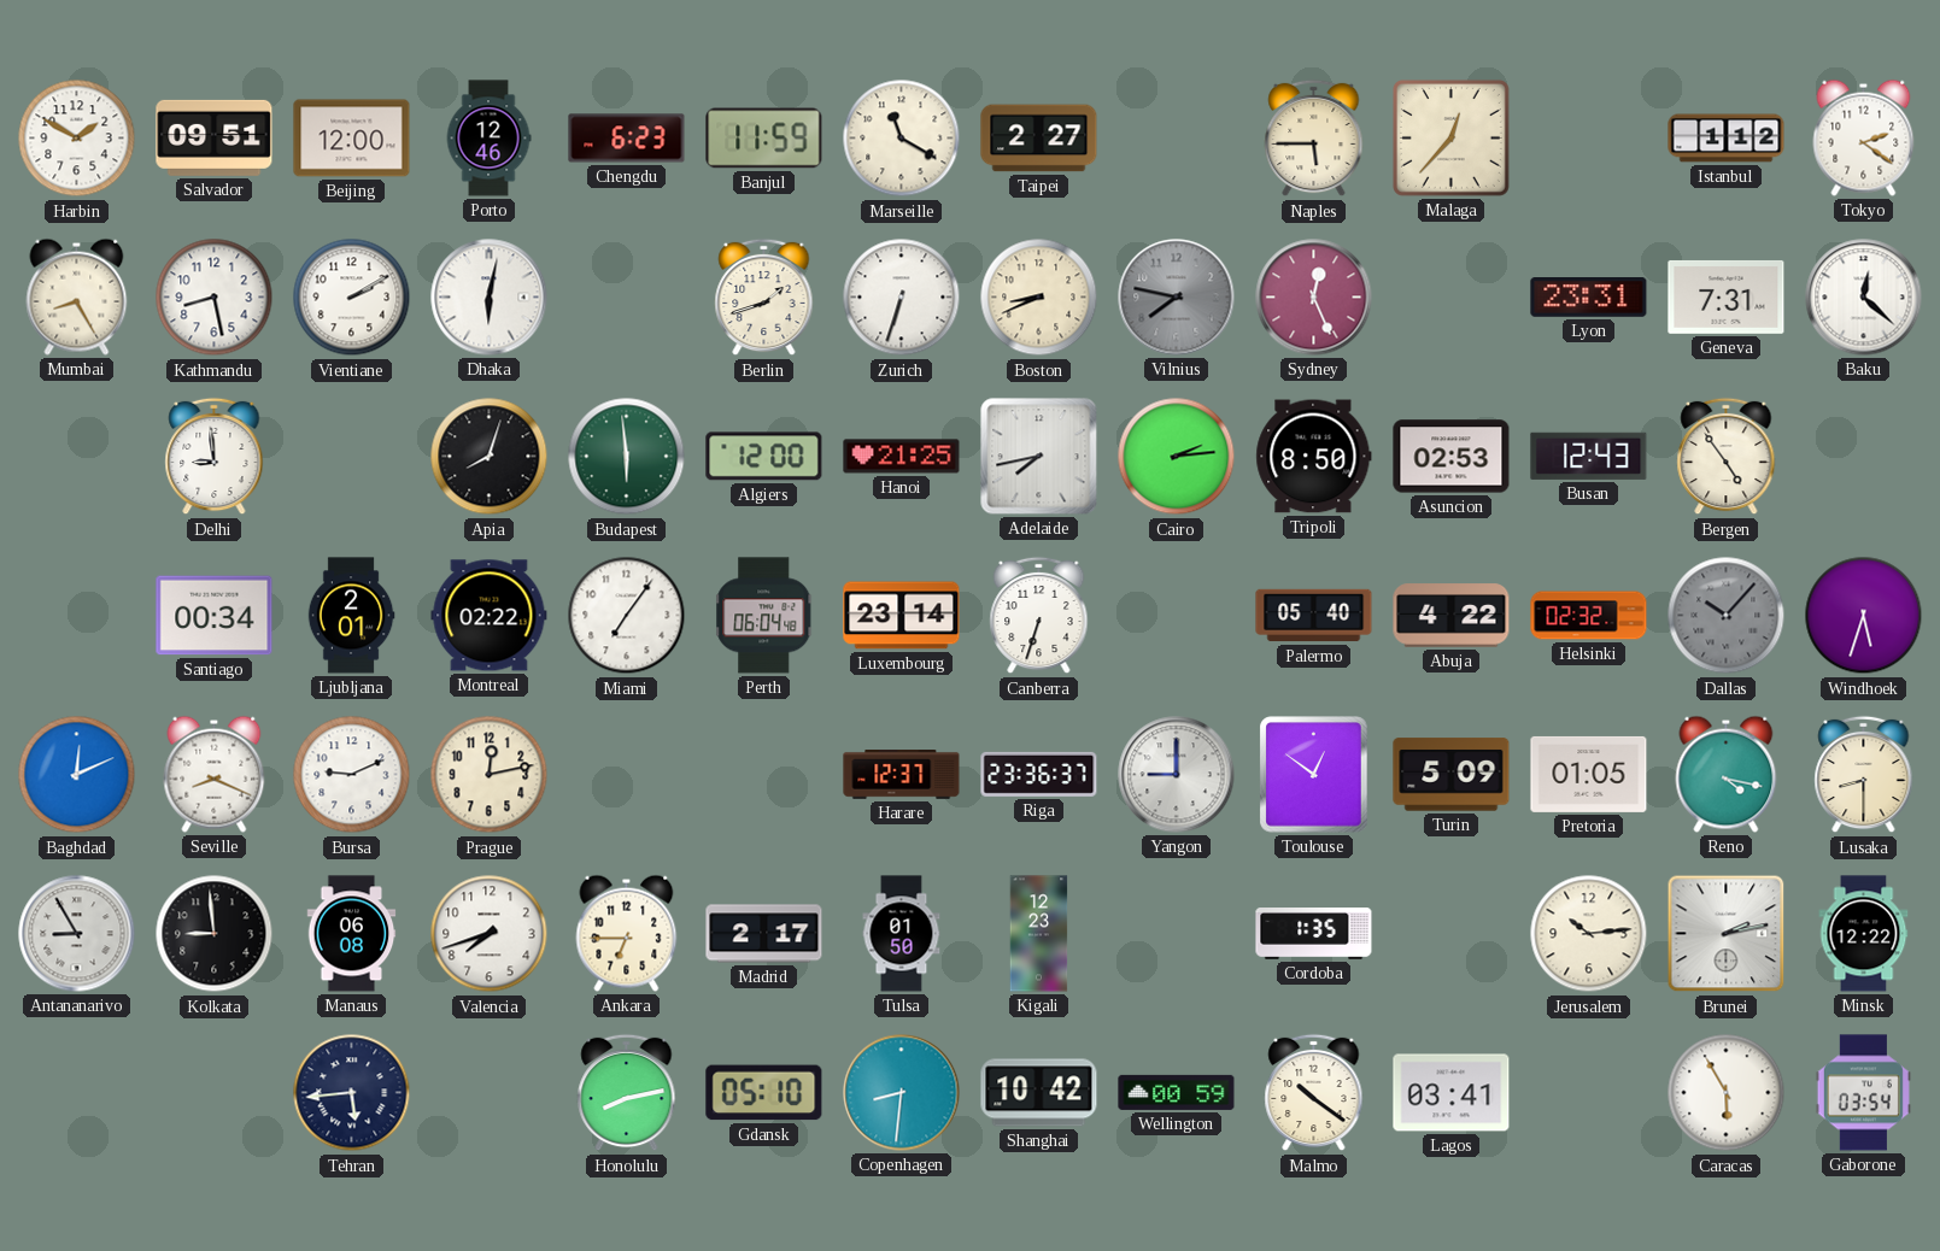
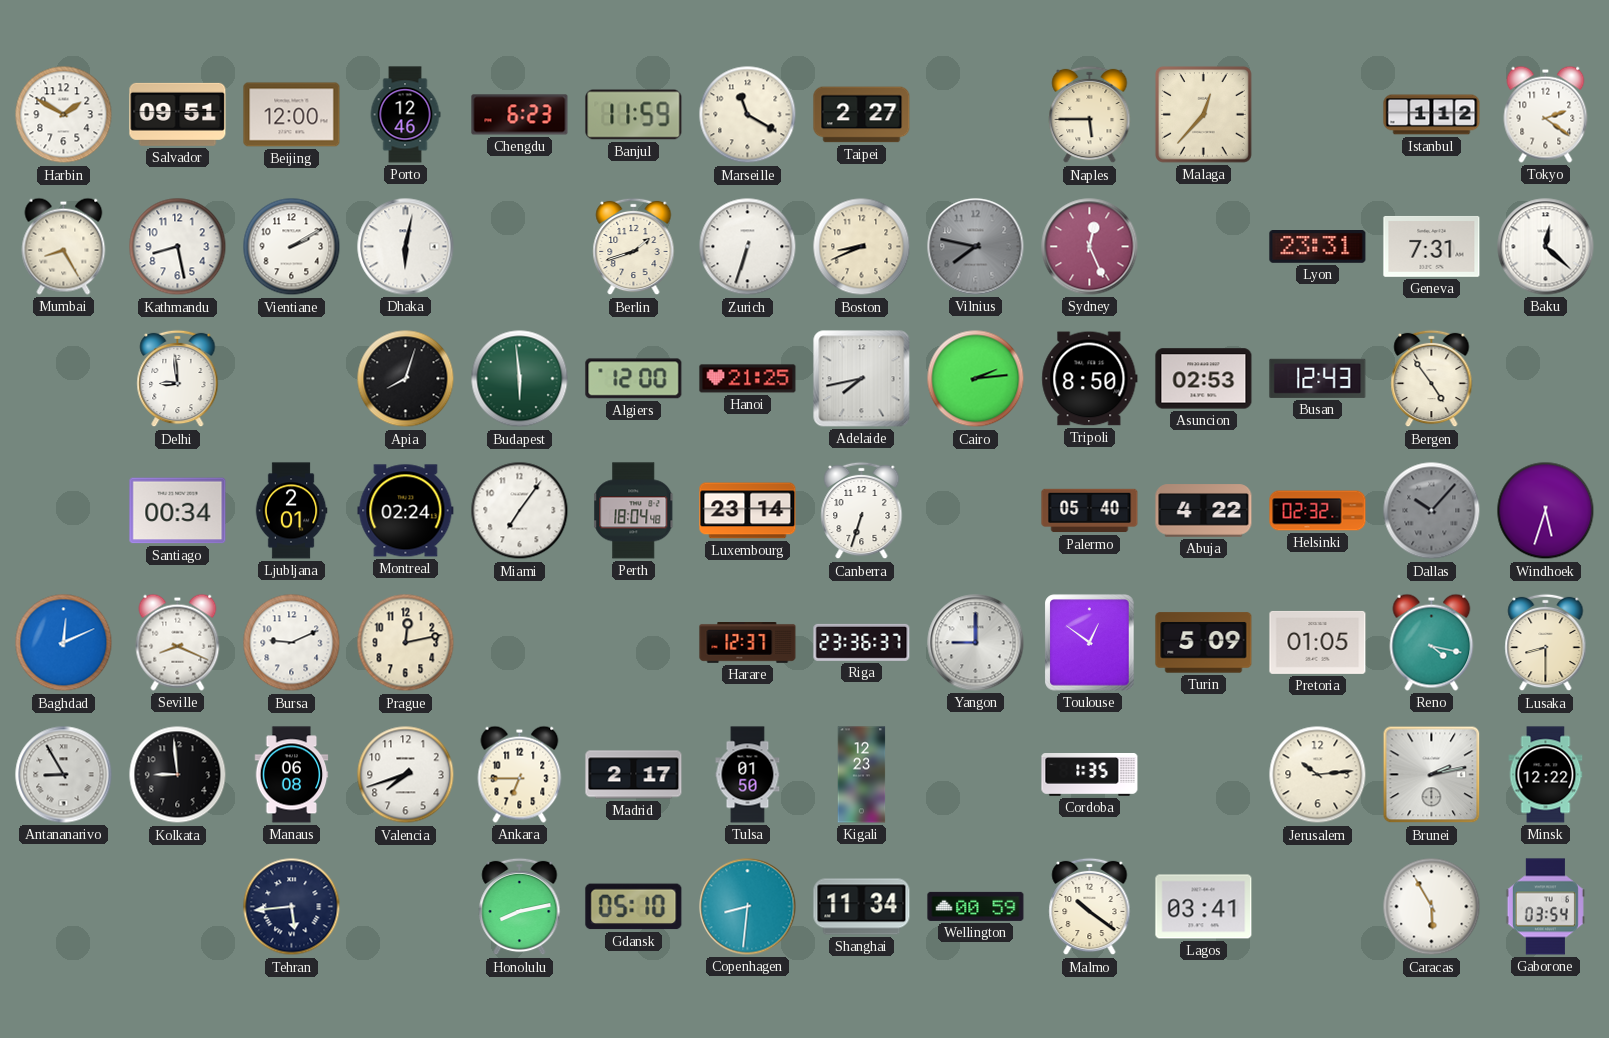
Montreal: 02:22 -> 02:24 (406, 511)
Perth: 06:04 -> 18:04 (634, 511)
Shanghai: 10:42 -> 11:34 (862, 907)
